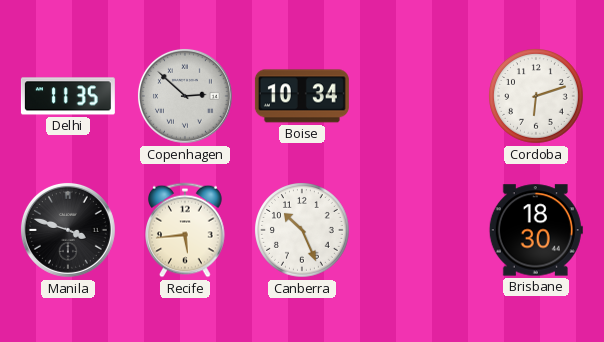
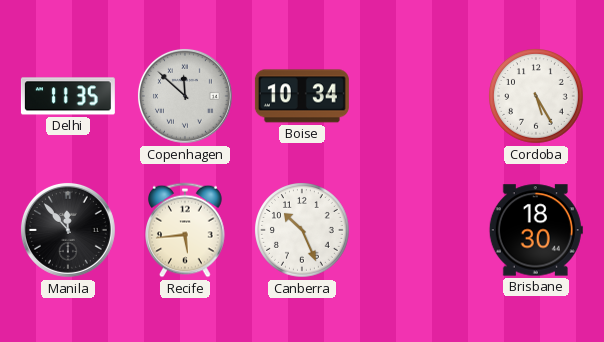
Copenhagen: 2:52 -> 11:52 (185, 96)
Cordoba: 6:12 -> 5:25 (537, 97)
Manila: 3:48 -> 11:53 (68, 230)
